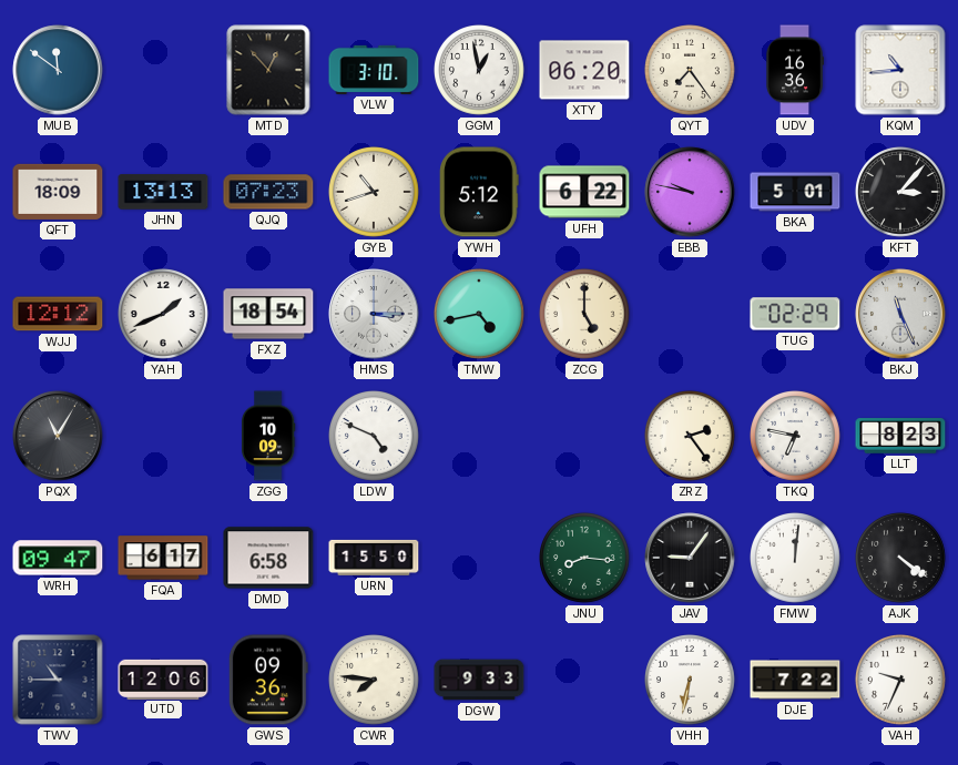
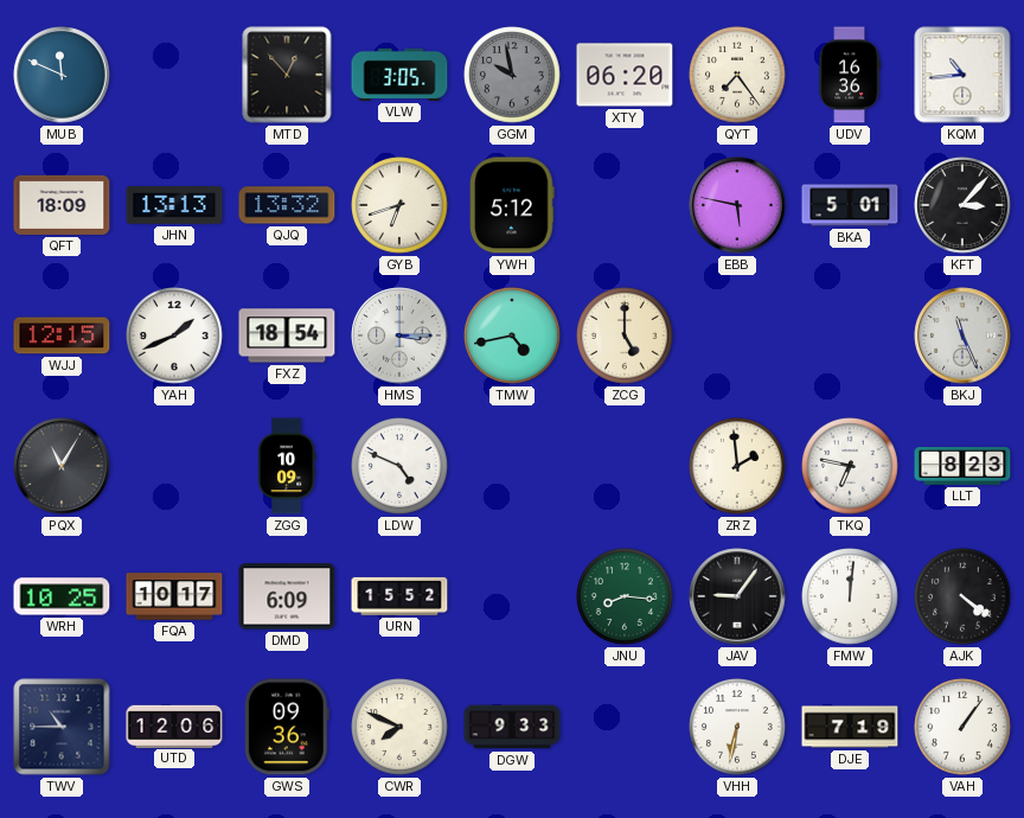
MUB: 11:51 -> 11:49 (62, 75)
VLW: 3:10 -> 3:05 (399, 75)
GGM: 12:58 -> 9:58 (513, 76)
GGM dial: white -> grey (513, 76)
QJQ: 07:23 -> 13:32 (287, 205)
GYB: 10:42 -> 6:42 (401, 206)
UFH: 6:22 -> none (584, 192)
EBB: 9:47 -> 5:47 (737, 205)
WJJ: 12:12 -> 12:15 (62, 335)
TUG: 02:29 -> none (795, 314)
ZRZ: 2:24 -> 1:59 (738, 467)
WRH: 09:47 -> 10:25 (62, 596)
FQA: 6:17 -> 10:17 (174, 596)
DMD: 6:58 -> 6:09 (287, 596)
URN: 15:50 -> 15:52 (399, 596)
CWR: 7:46 -> 7:49 (401, 728)
DJE: 7:22 -> 7:19 (850, 727)
VAH: 9:34 -> 1:06 (964, 728)
